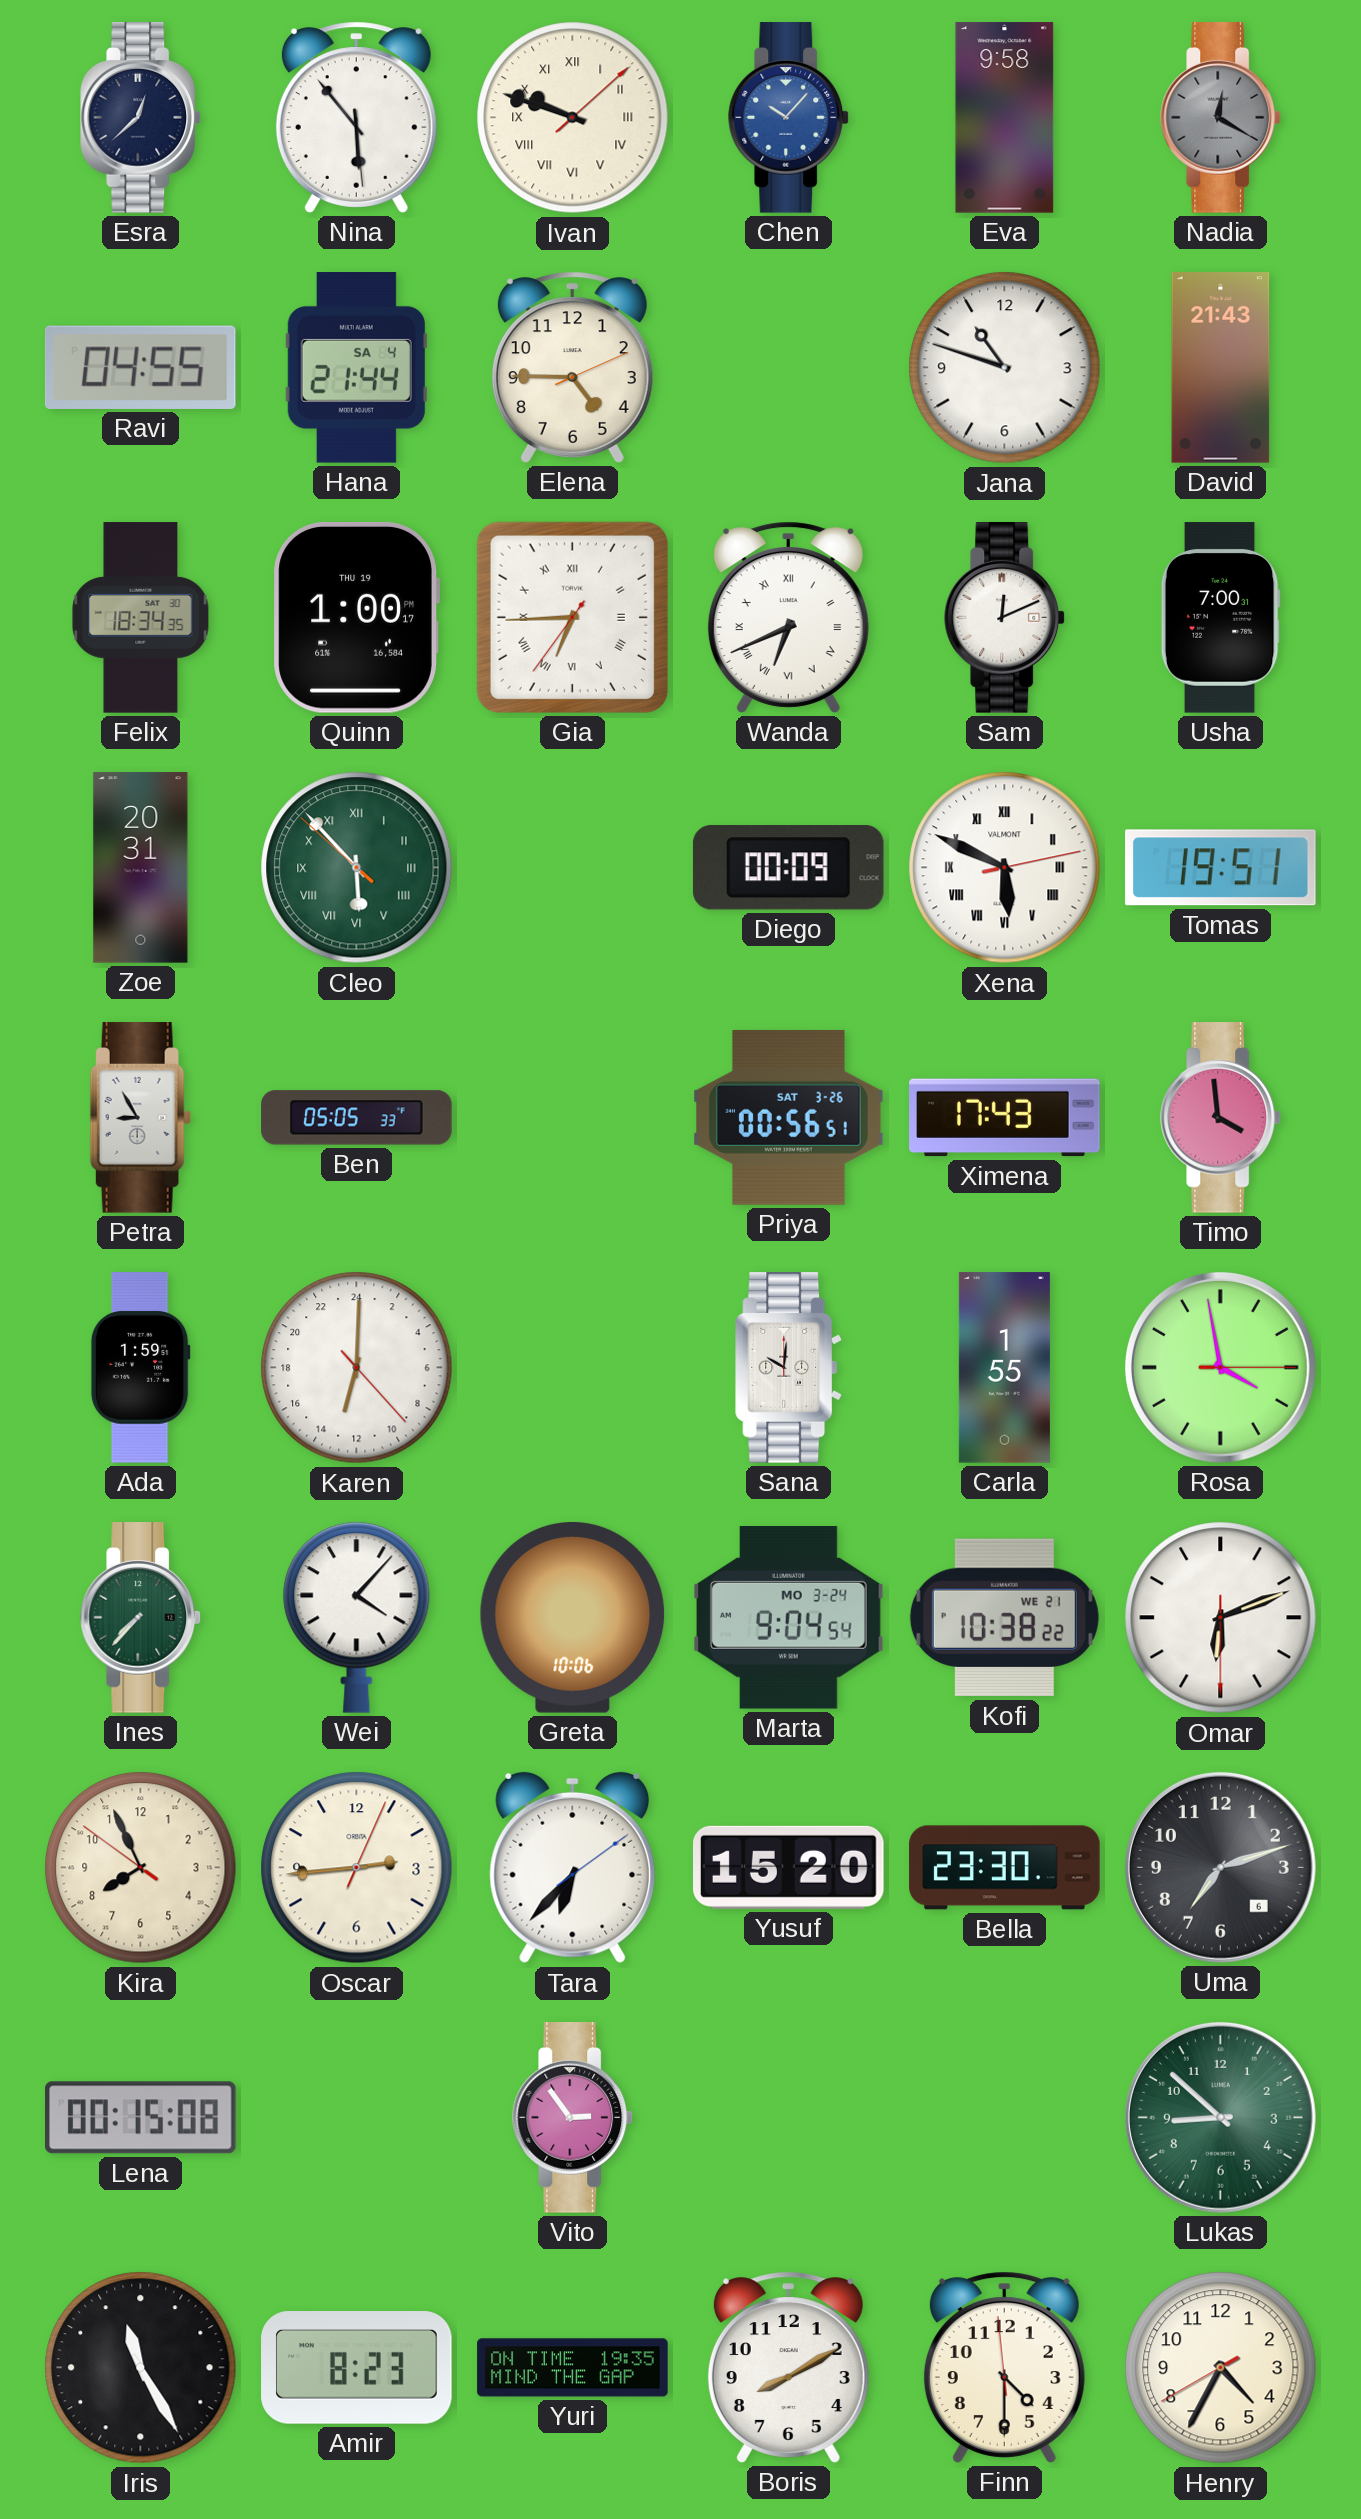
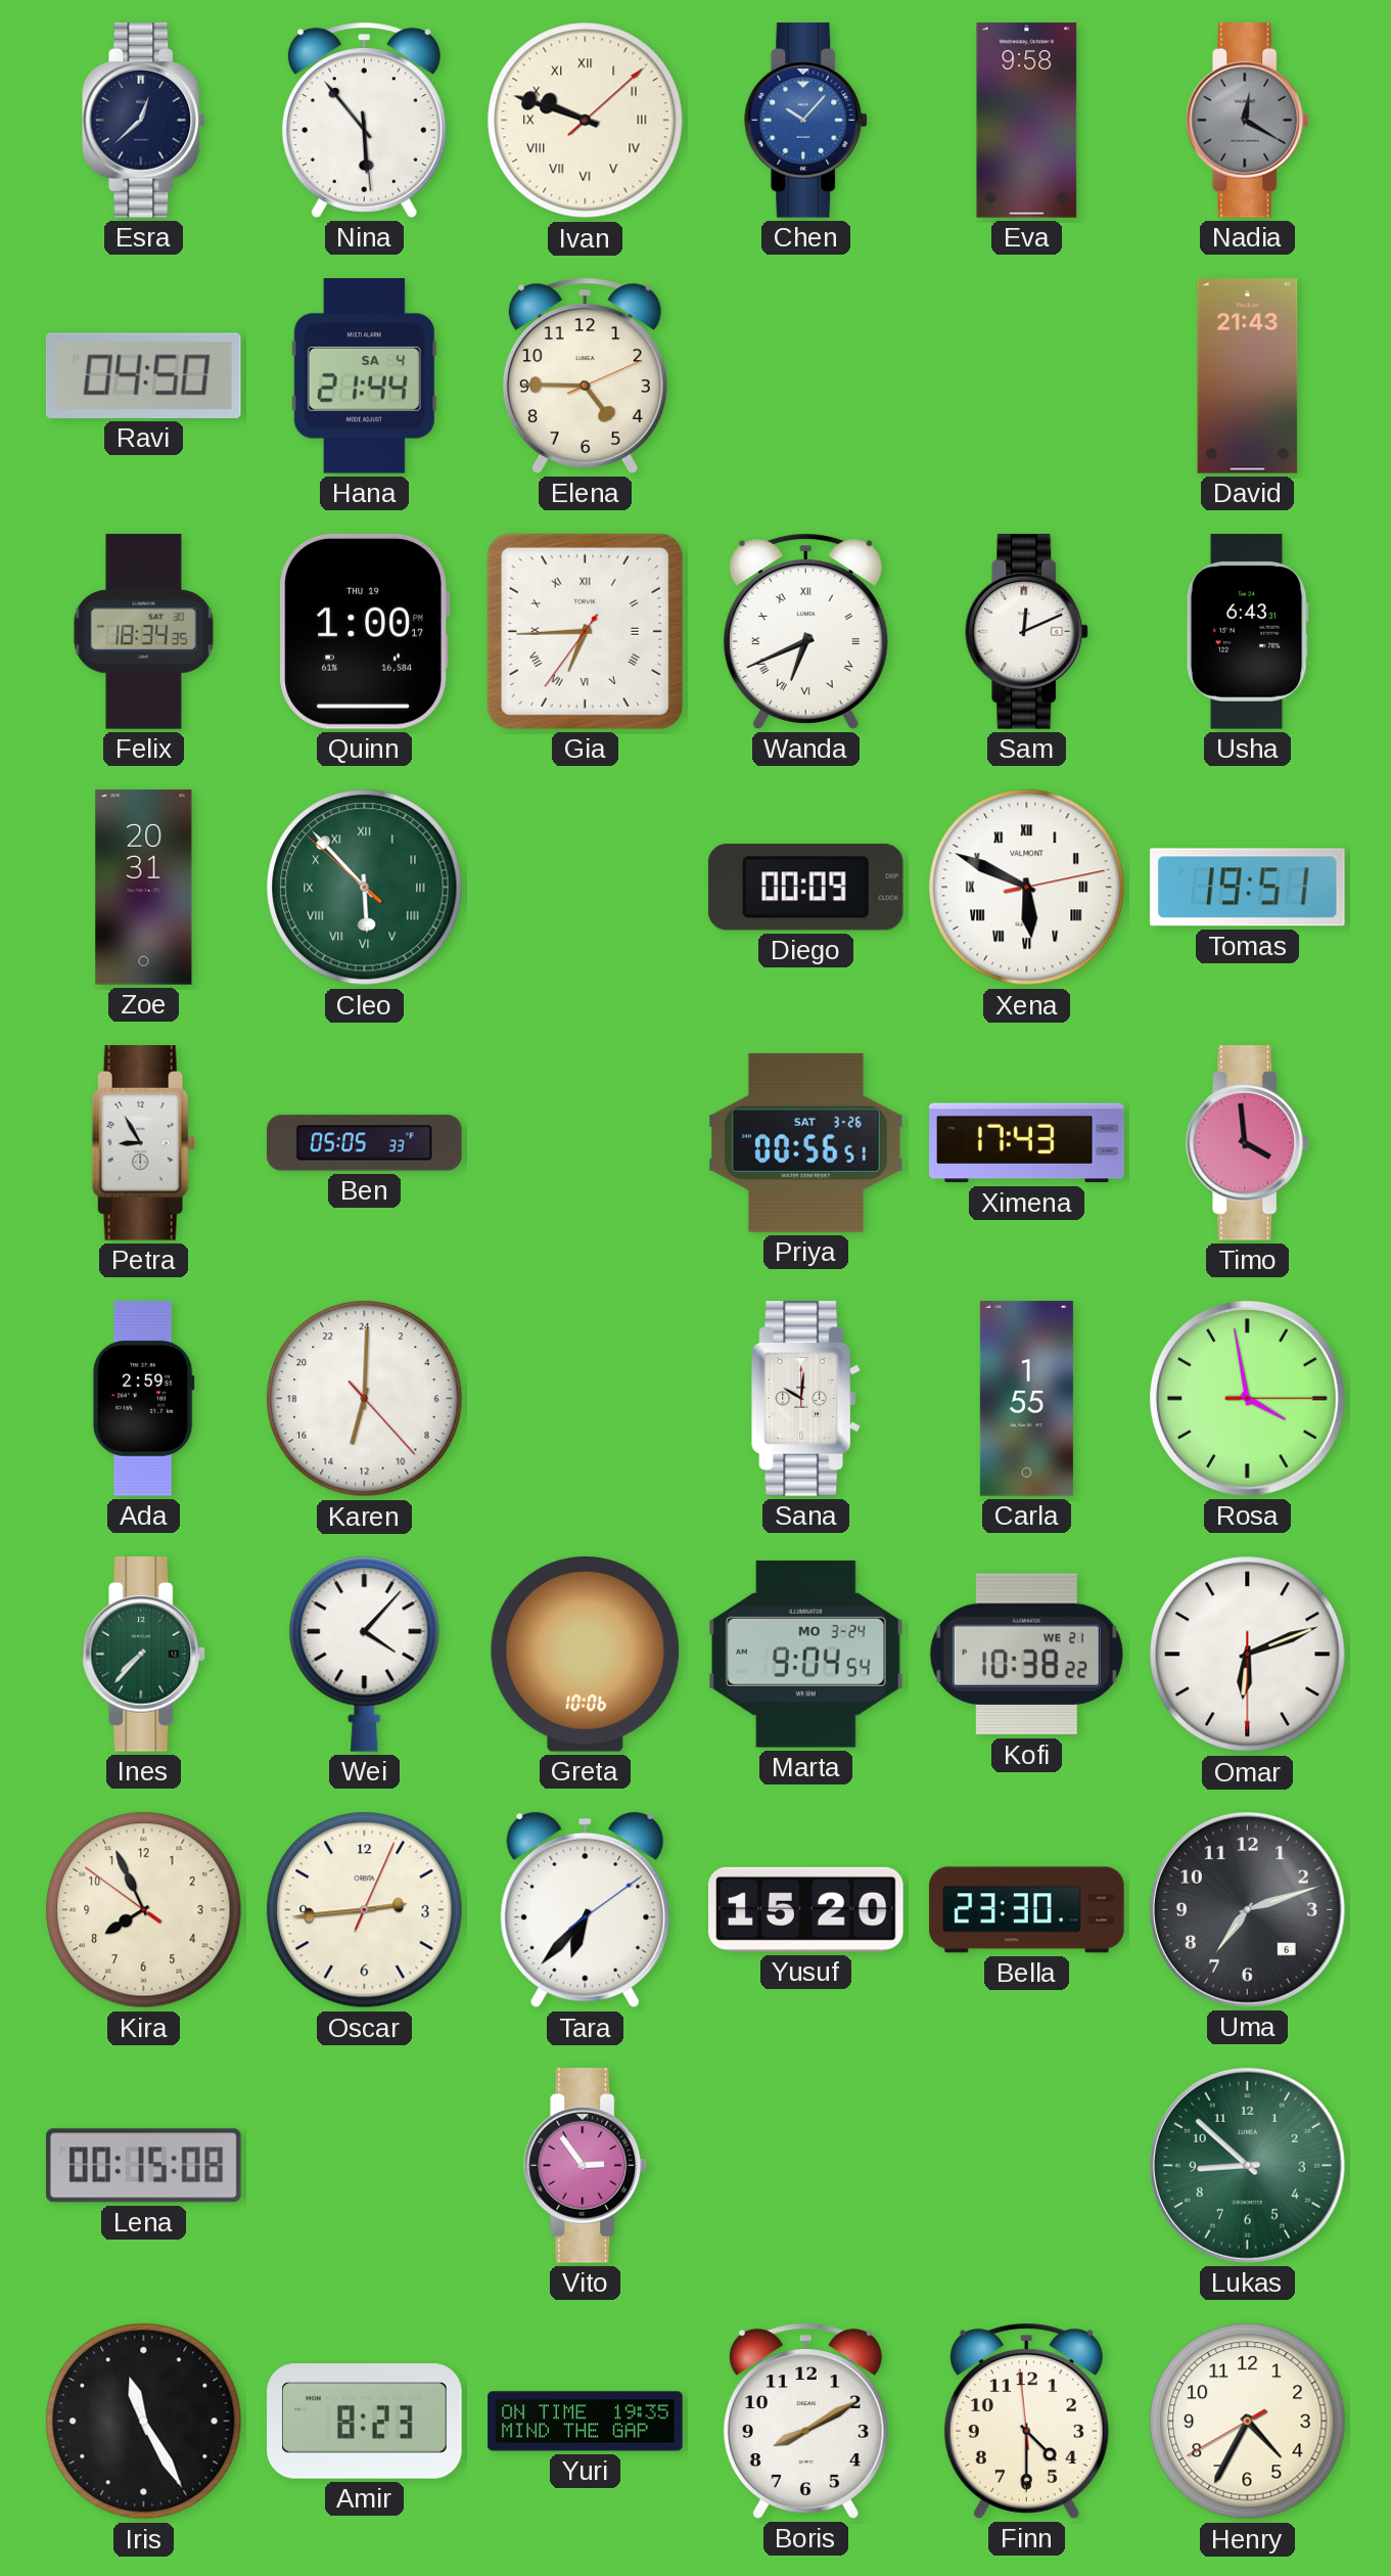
Ravi: 04:55 -> 04:50 (143, 375)
Jana: 10:48 -> none (1005, 368)
Usha: 7:00 -> 6:43 (1247, 632)
Ada: 1:59 -> 2:59 (143, 1399)
